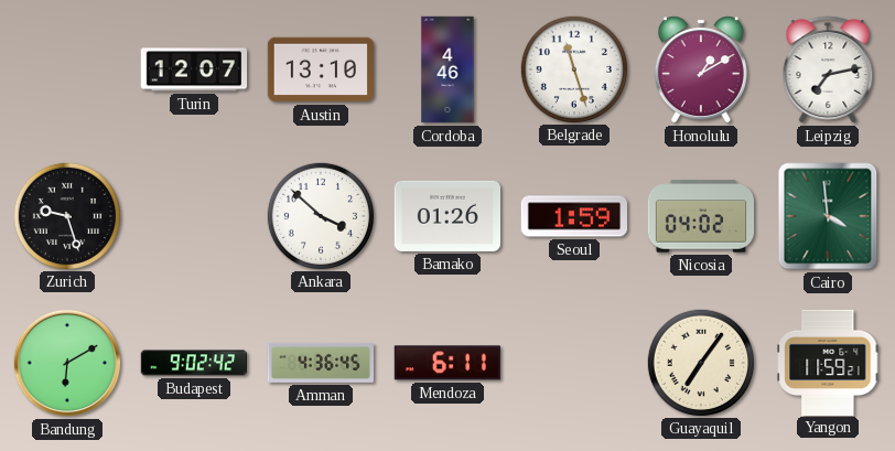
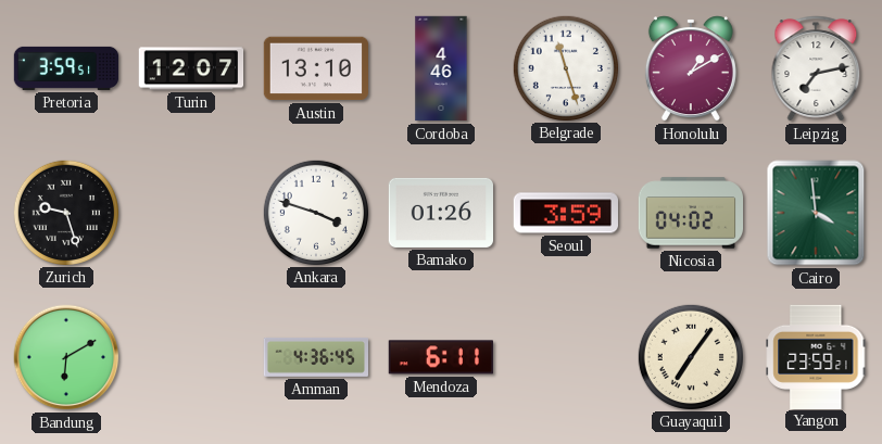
Pretoria: none -> 3:59 (66, 68)
Ankara: 3:52 -> 3:48 (315, 212)
Seoul: 1:59 -> 3:59 (565, 213)
Budapest: 9:02 -> none (193, 363)
Yangon: 11:59 -> 23:59 (816, 356)
